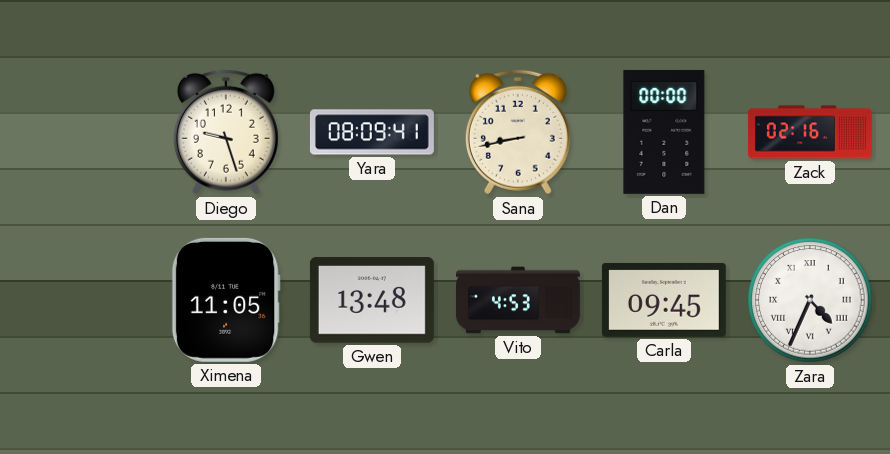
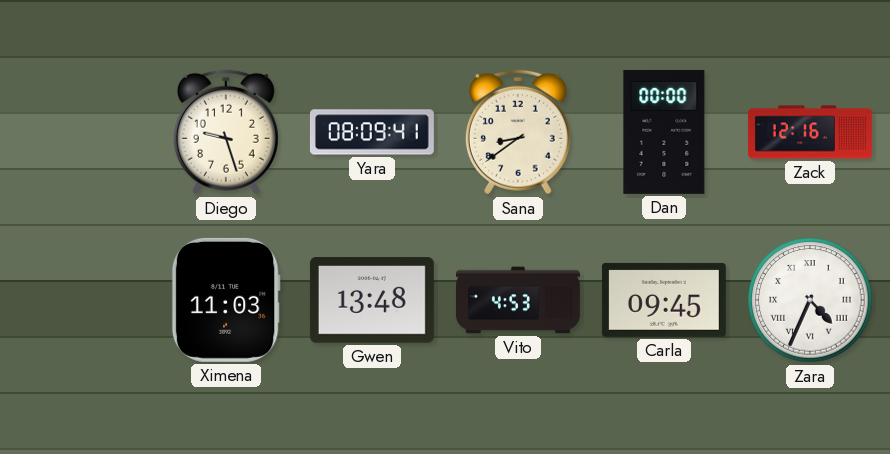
Sana: 8:43 -> 8:39 (518, 132)
Zack: 02:16 -> 12:16 (810, 132)
Ximena: 11:05 -> 11:03 (226, 300)
